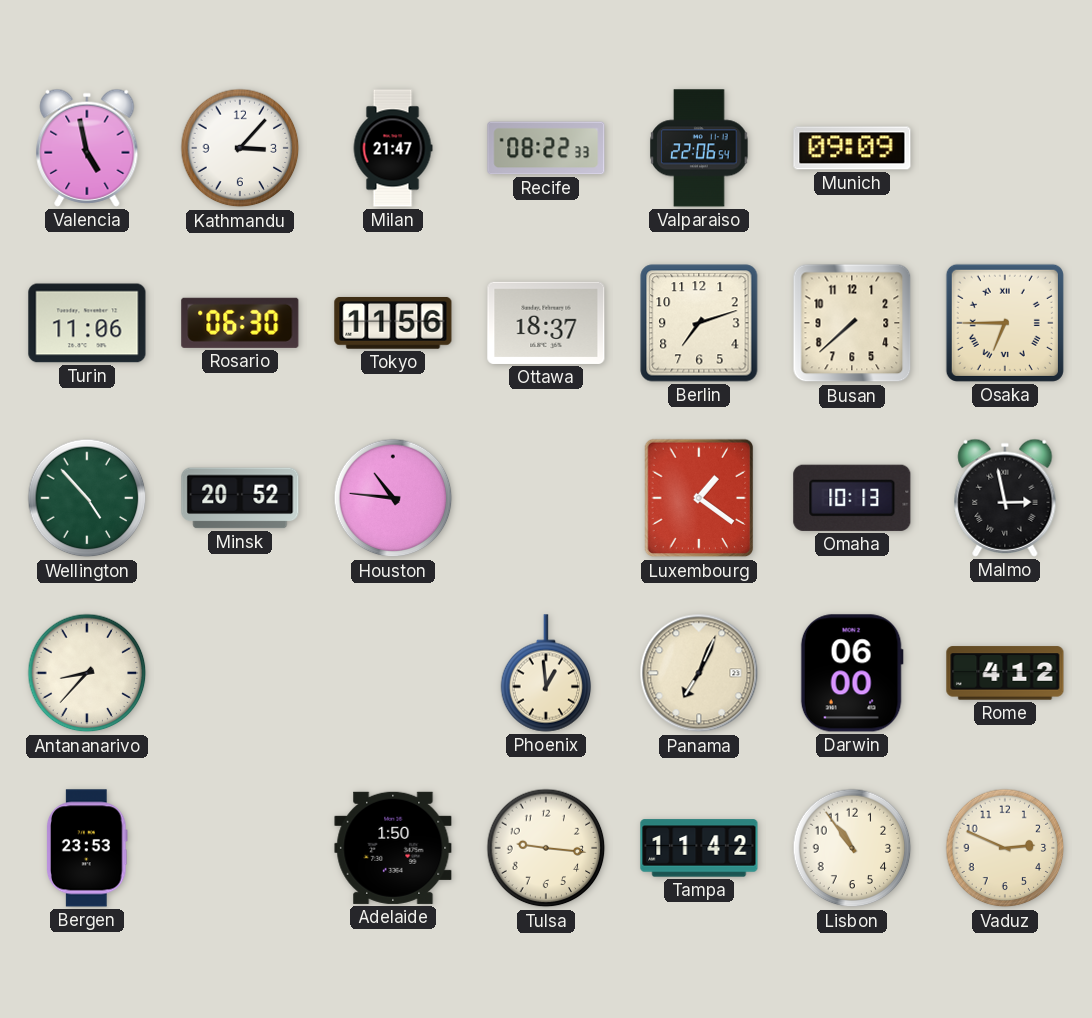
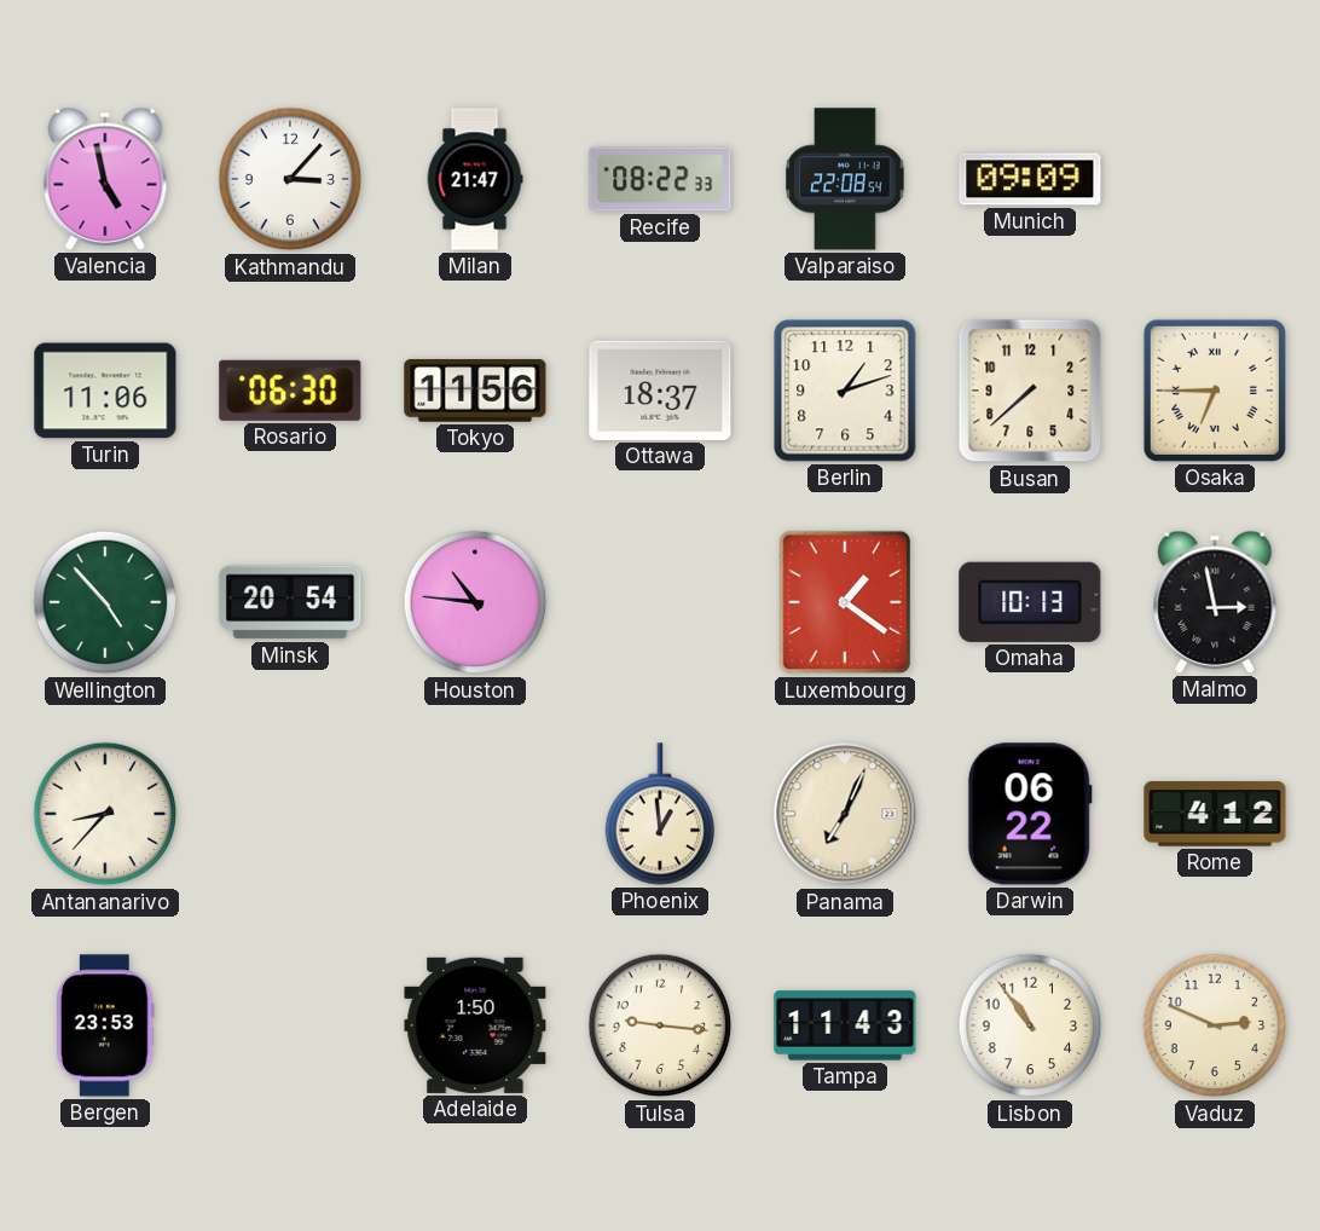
Valparaiso: 22:06 -> 22:08 (845, 179)
Berlin: 7:12 -> 1:12 (845, 391)
Minsk: 20:52 -> 20:54 (290, 602)
Darwin: 06:00 -> 06:22 (1030, 814)
Tampa: 11:42 -> 11:43 (845, 1025)
